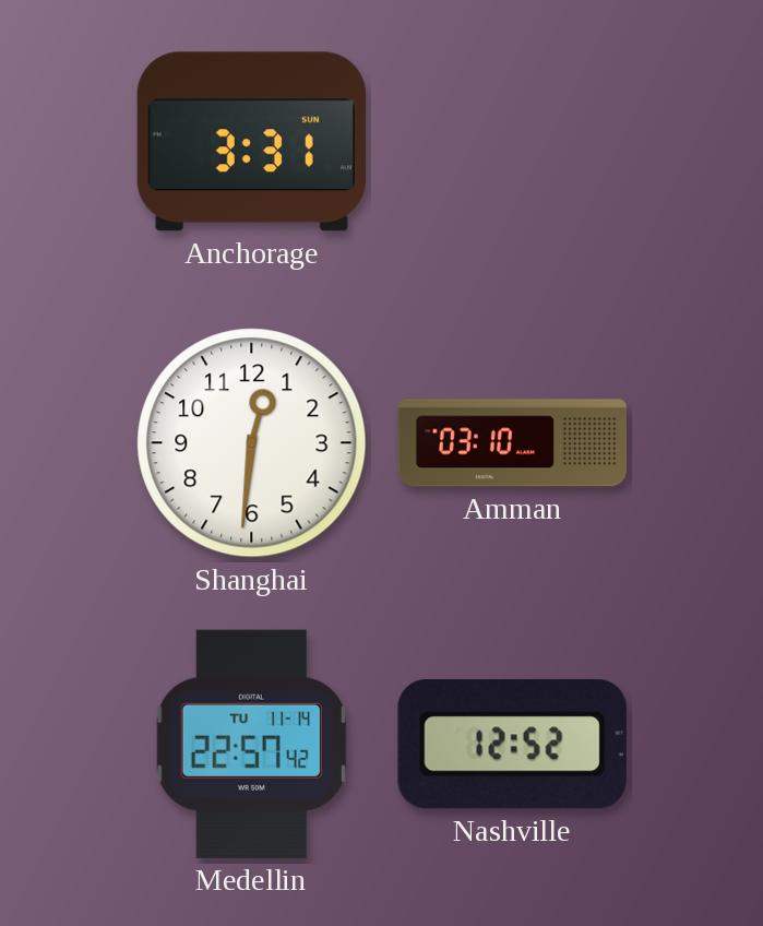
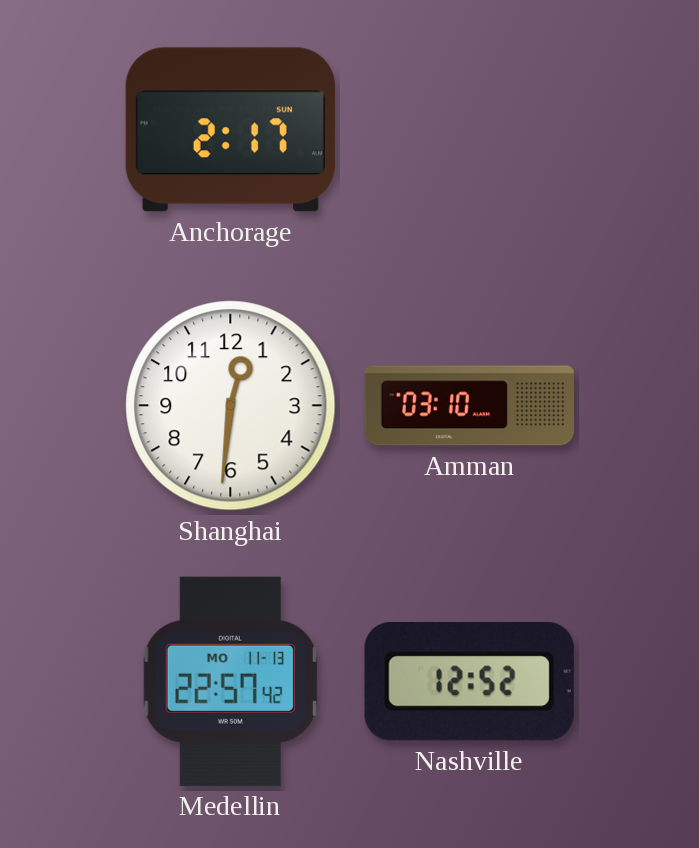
Anchorage: 3:31 -> 2:17 (230, 130)
Medellin date: TU 11-14 -> MO 11-13 (230, 681)
